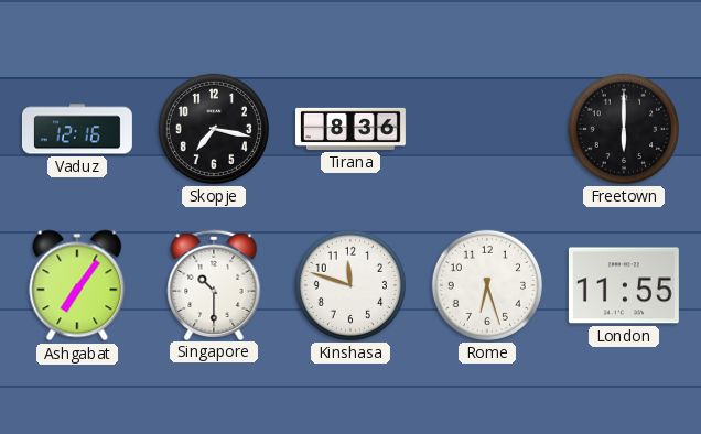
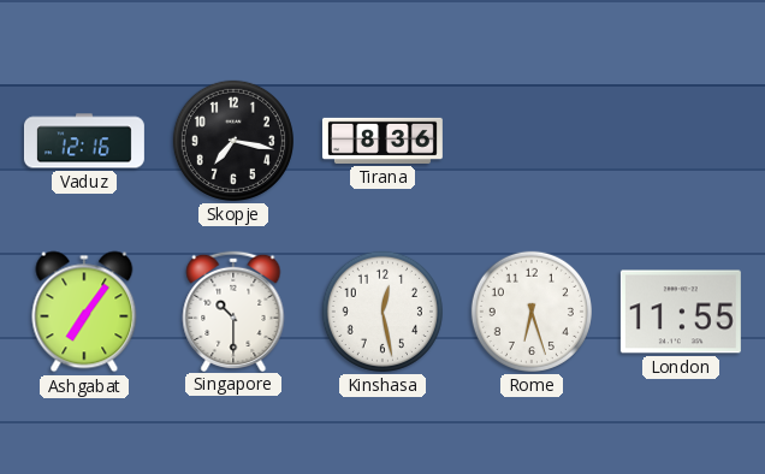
Freetown: 6:00 -> none (624, 129)
Kinshasa: 11:48 -> 12:28 (382, 312)
